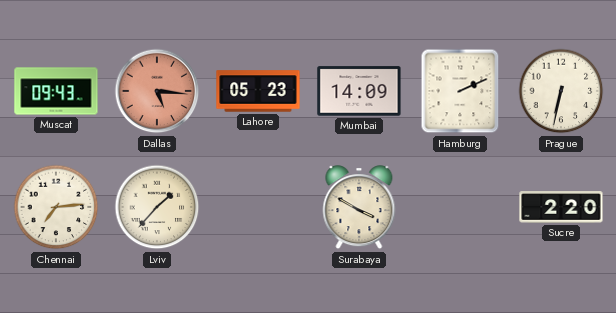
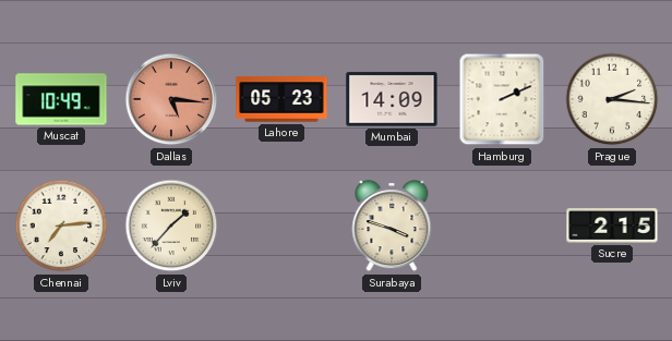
Muscat: 09:43 -> 10:49 (61, 99)
Prague: 6:32 -> 2:16 (612, 99)
Surabaya: 3:50 -> 3:48 (392, 227)
Sucre: 2:20 -> 2:15 (612, 226)
